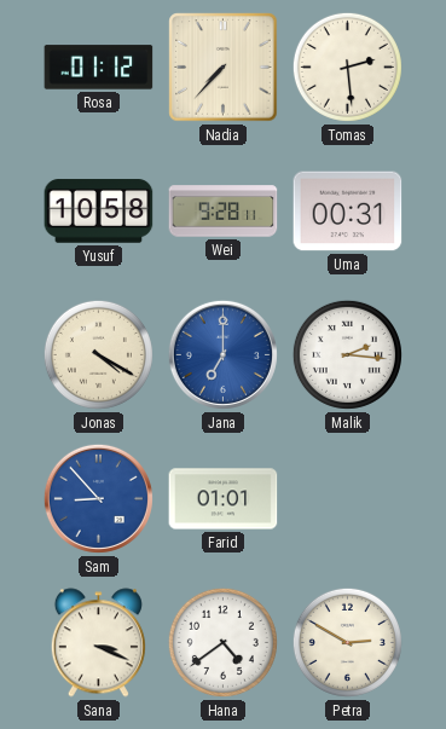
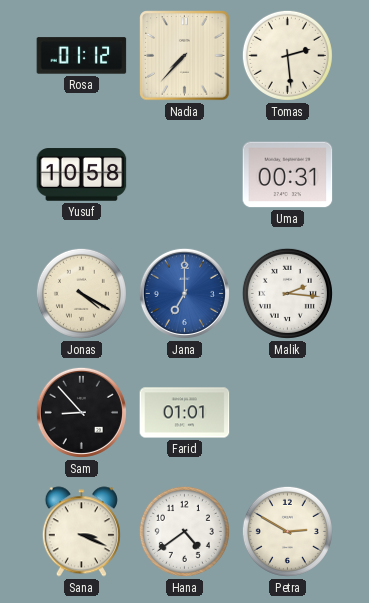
Wei: 9:28 -> none (224, 212)
Sam dial: blue -> black (81, 412)
